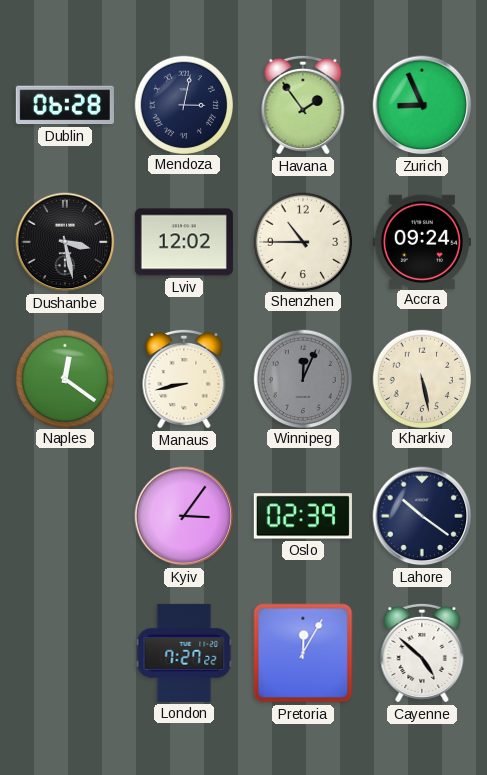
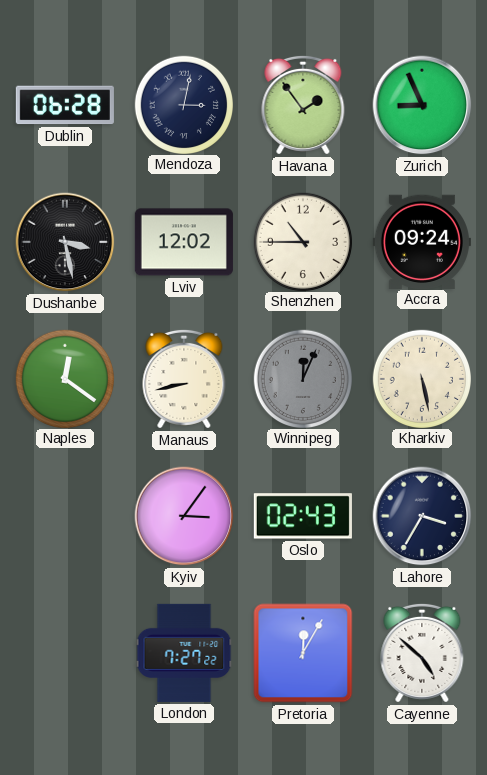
Oslo: 02:39 -> 02:43 (303, 516)
Lahore: 10:21 -> 3:35 (422, 516)
